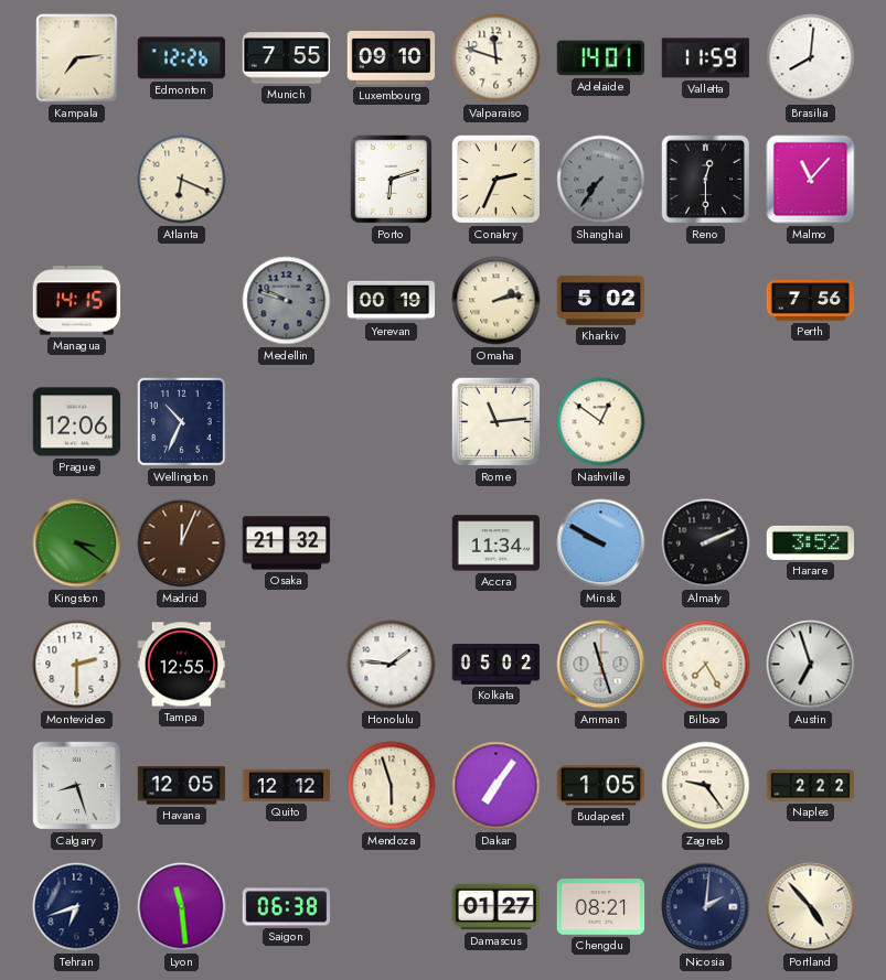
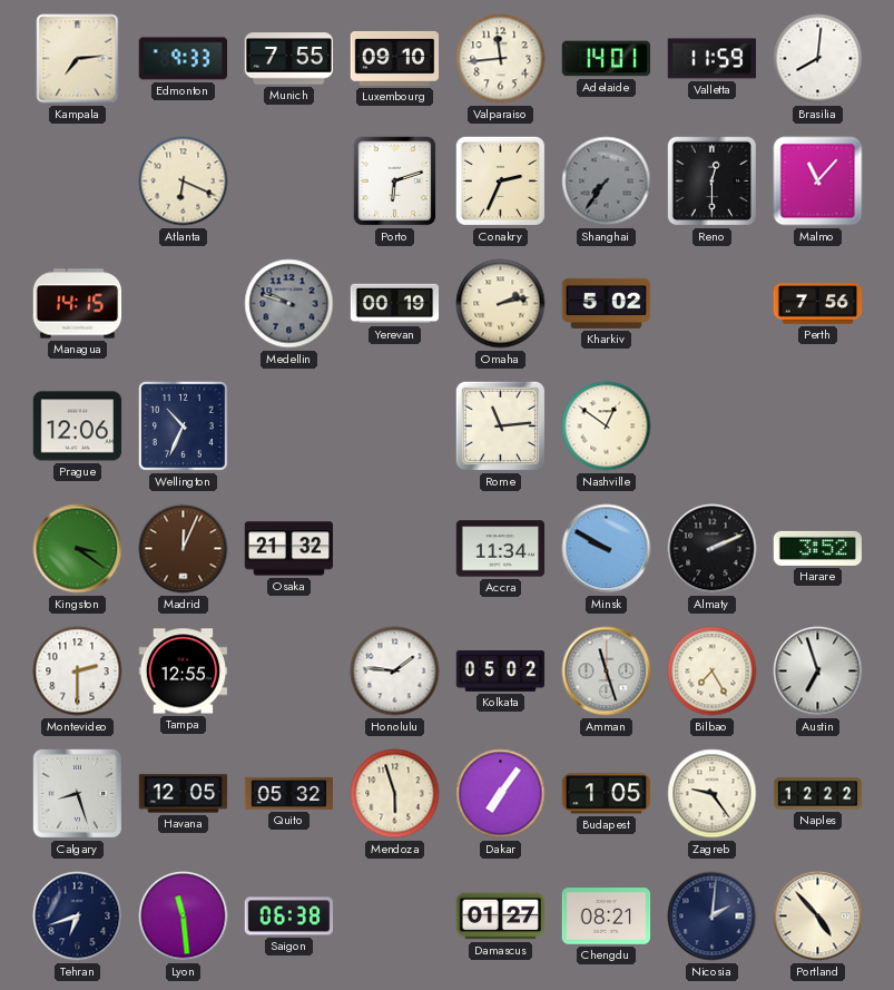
Edmonton: 12:26 -> 9:33 (183, 59)
Valparaiso: 11:48 -> 11:44 (501, 59)
Quito: 12:12 -> 05:32 (289, 793)
Naples: 2:22 -> 12:22 (818, 794)
